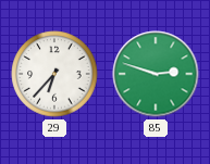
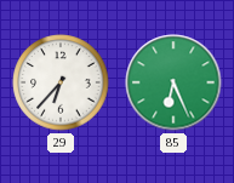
85: 2:48 -> 6:26 (173, 82)
